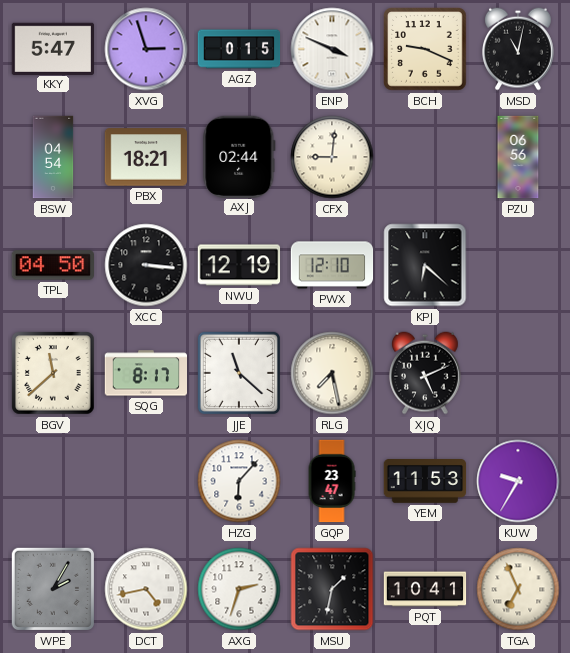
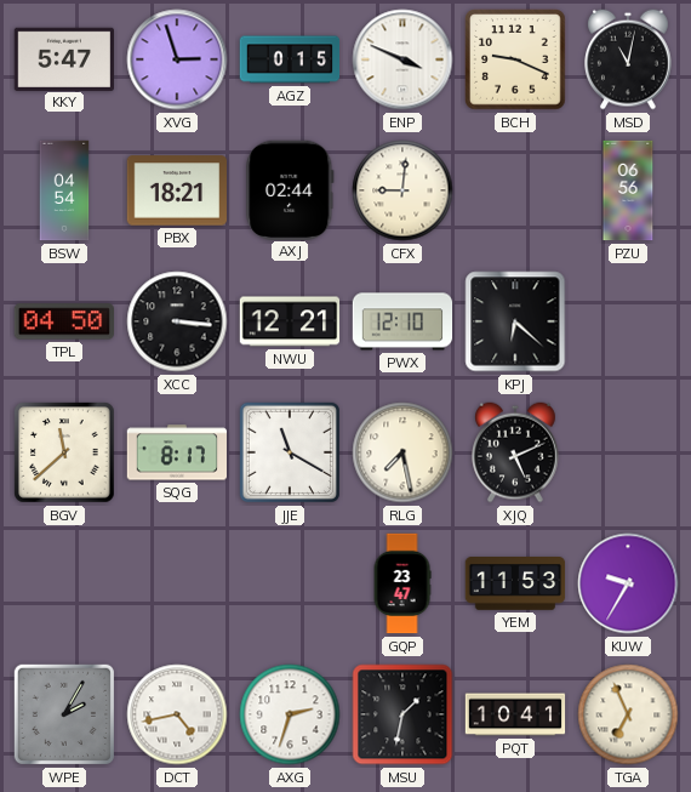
NWU: 12:19 -> 12:21 (290, 321)
JJE: 11:22 -> 11:20 (290, 452)
HZG: 6:07 -> none (239, 481)
